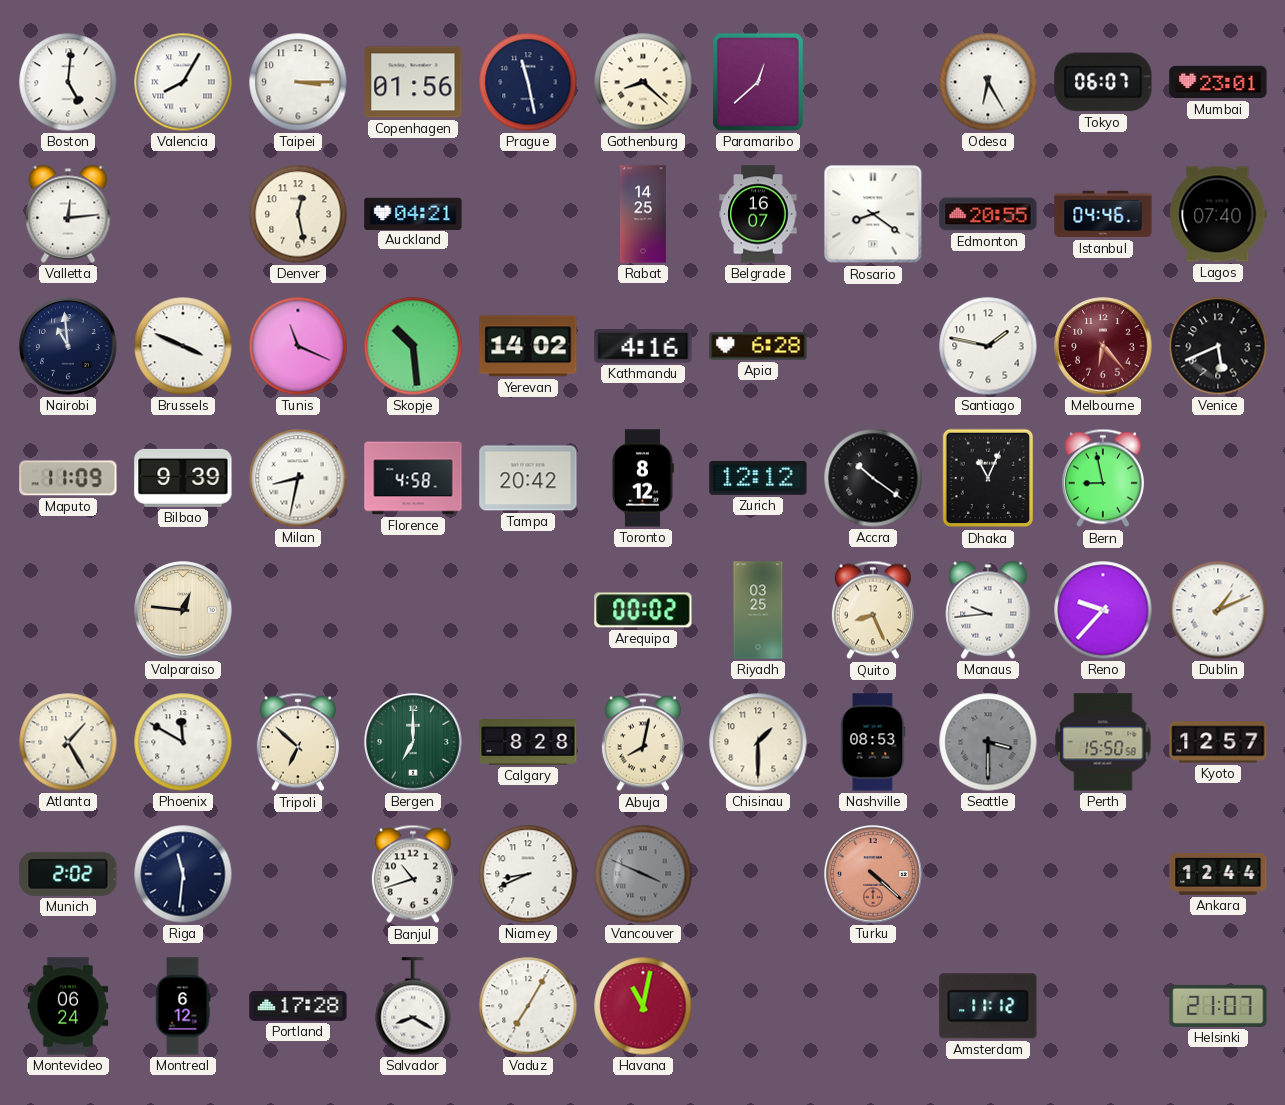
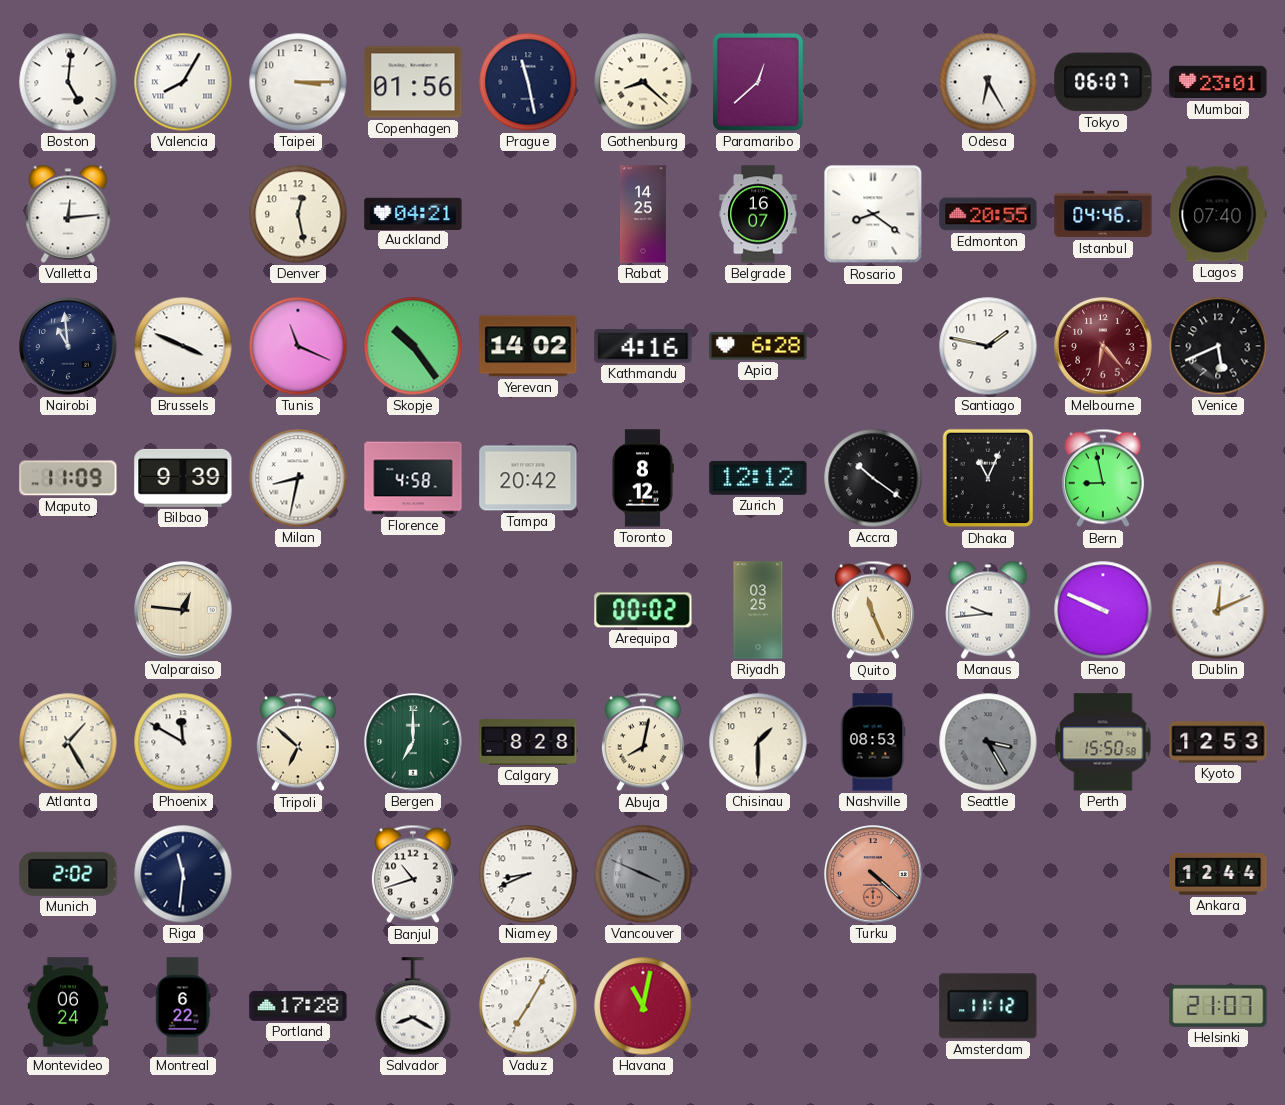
Skopje: 10:29 -> 10:24 (413, 346)
Quito: 8:26 -> 11:26 (873, 610)
Reno: 9:37 -> 9:49 (1103, 610)
Dublin: 1:11 -> 12:11 (1218, 610)
Seattle: 3:30 -> 3:25 (988, 742)
Kyoto: 12:57 -> 12:53 (1218, 742)
Montreal: 6:12 -> 6:22 (183, 1006)
